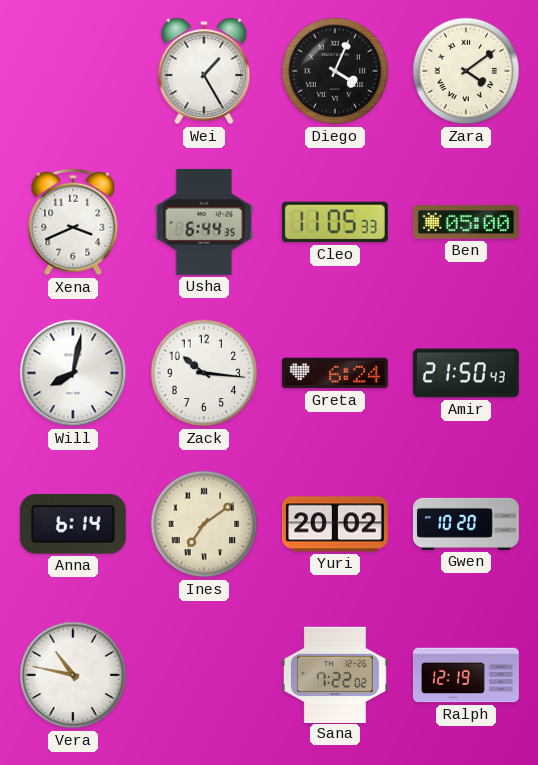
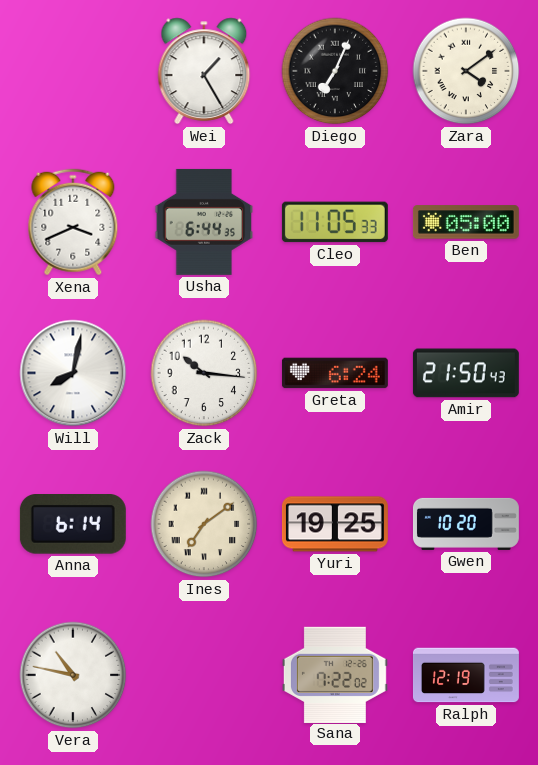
Diego: 4:04 -> 7:04 (335, 71)
Yuri: 20:02 -> 19:25 (335, 524)
